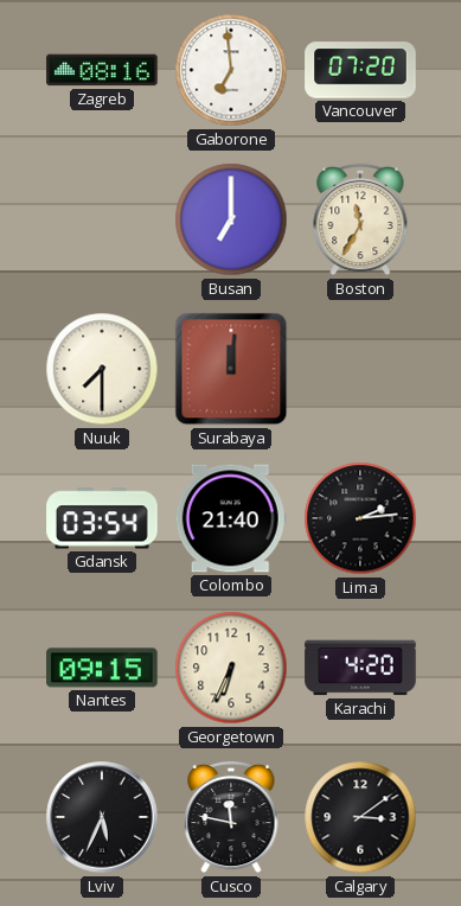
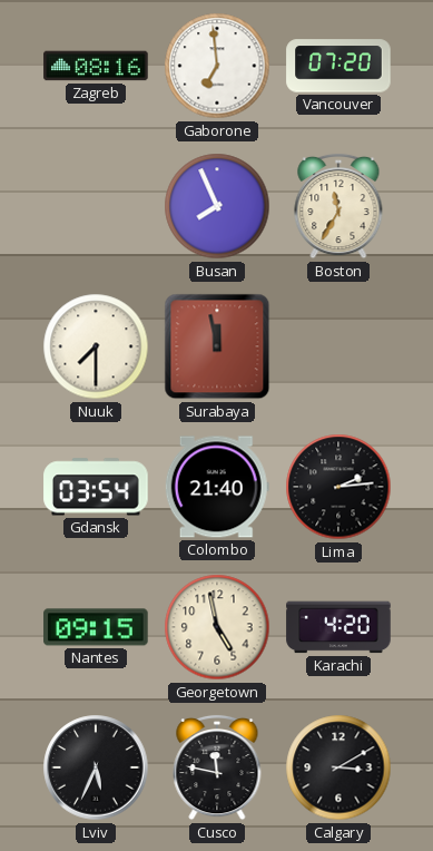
Busan: 7:00 -> 7:56 (217, 206)
Surabaya: 12:01 -> 11:58 (217, 346)
Georgetown: 6:34 -> 4:58 (217, 627)
Calgary: 3:09 -> 3:10 (338, 767)
